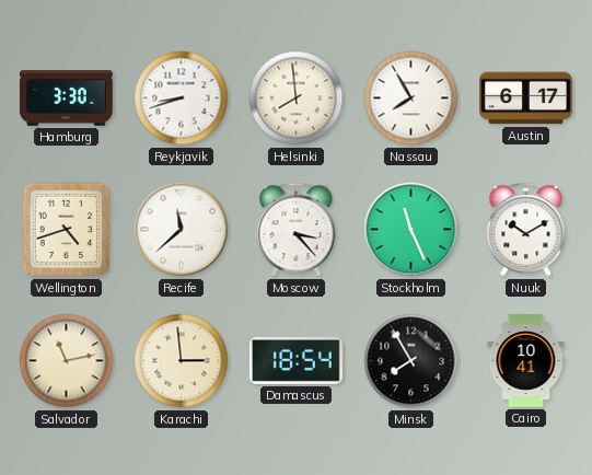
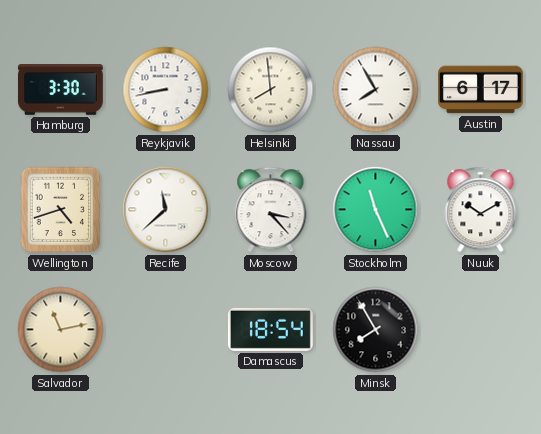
Reykjavik: 8:42 -> 8:43 (166, 90)
Karachi: 2:59 -> none (182, 361)
Cairo: 10:41 -> none (526, 360)
